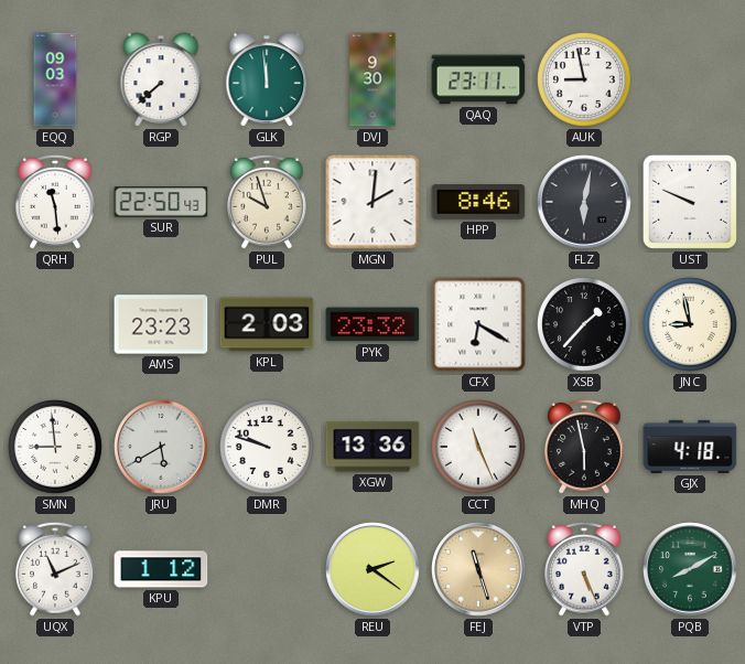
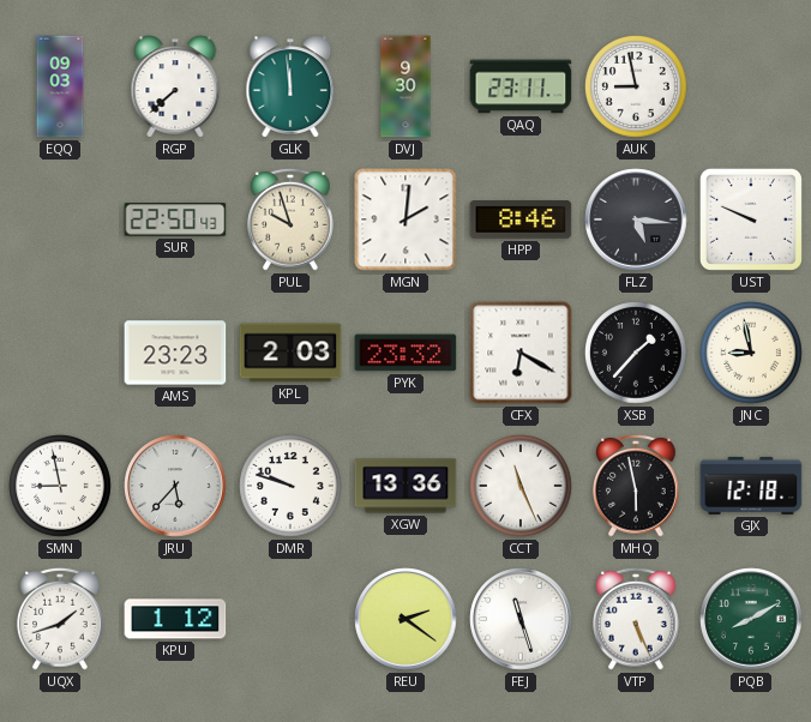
QRH: 11:29 -> none (56, 202)
FLZ: 6:02 -> 5:16 (636, 219)
SMN: 8:59 -> 8:58 (61, 487)
JRU: 5:40 -> 5:37 (175, 486)
GJX: 4:18 -> 12:18 (751, 486)
UQX: 11:11 -> 1:42 (61, 619)
FEJ dial: champagne -> white (521, 619)
